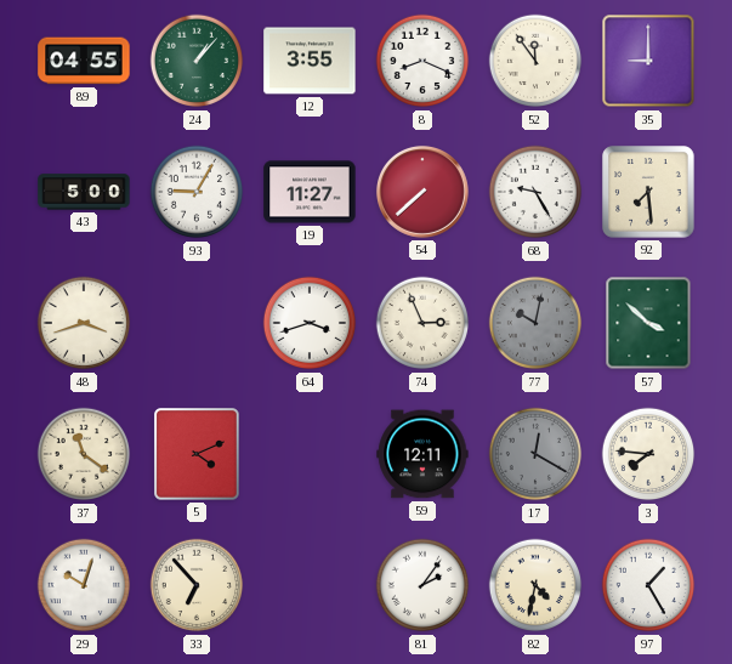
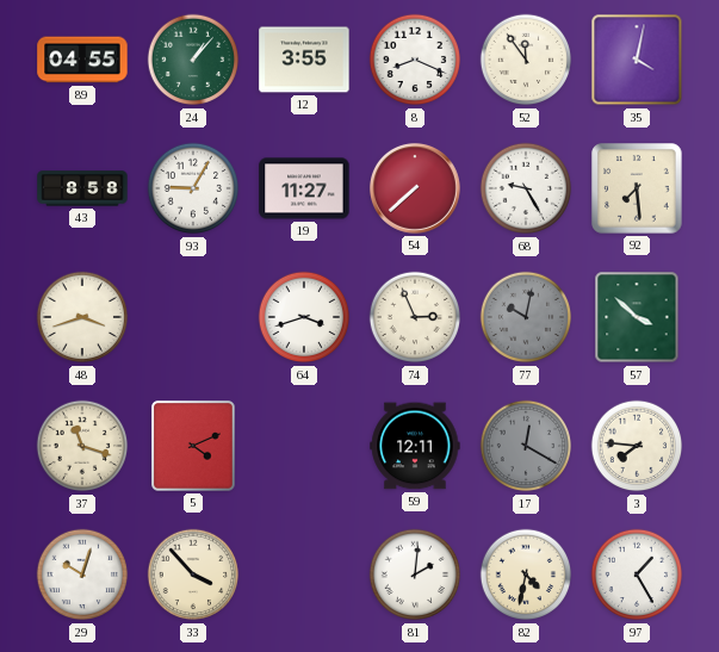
35: 9:00 -> 4:02 (637, 60)
43: 5:00 -> 8:58 (82, 188)
37: 11:21 -> 11:18 (82, 446)
33: 6:53 -> 3:53 (193, 575)
81: 2:06 -> 2:01 (415, 575)
